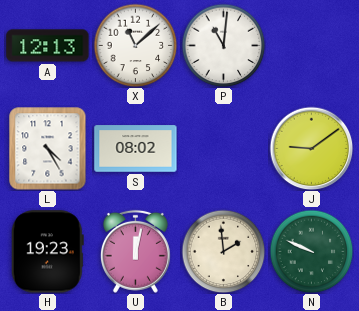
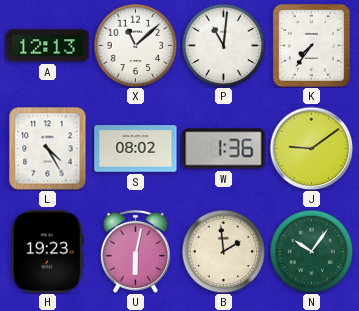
K: none -> 7:36 (311, 45)
W: none -> 1:36 (224, 149)
U: 12:02 -> 6:02 (135, 251)
N: 9:49 -> 10:06 (311, 251)
